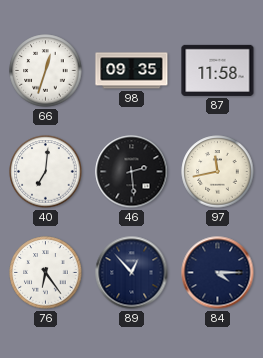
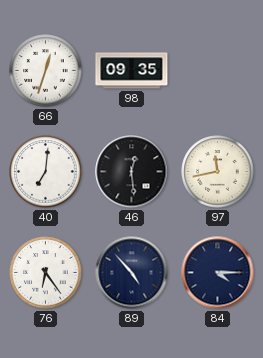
87: 11:58 -> none (218, 70)
46: 2:29 -> 12:29 (132, 172)
89: 12:53 -> 4:53 (132, 273)
